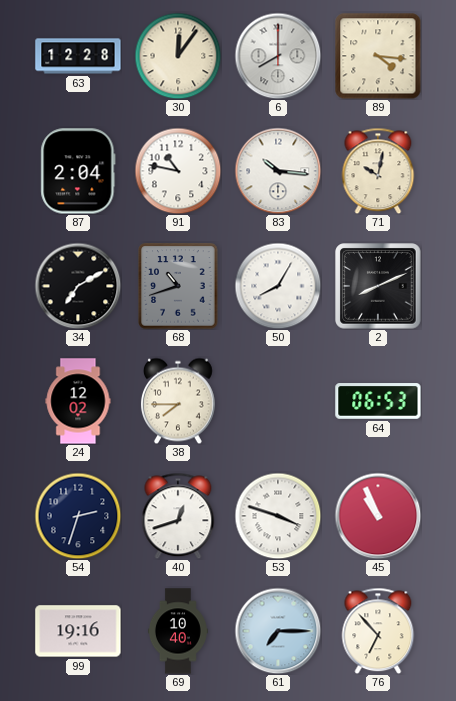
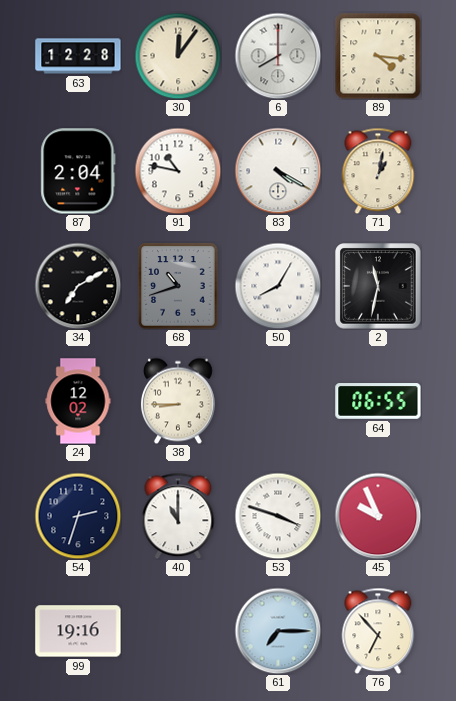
83: 10:16 -> 4:20 (278, 171)
71: 10:02 -> 1:02 (378, 171)
2: 8:11 -> 11:32 (378, 286)
38: 7:45 -> 8:45 (178, 401)
64: 06:53 -> 06:55 (378, 401)
40: 12:42 -> 11:00 (178, 516)
45: 10:56 -> 9:56 (378, 516)
69: 10:40 -> none (178, 631)
